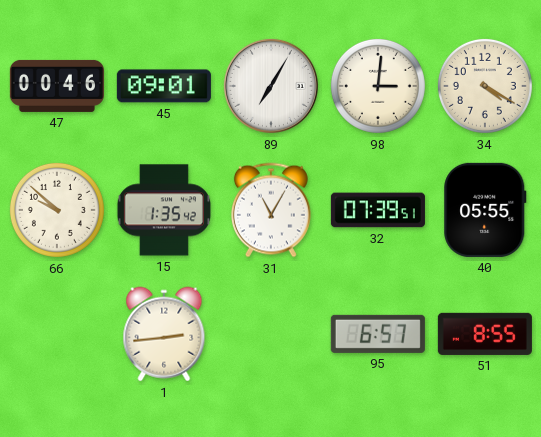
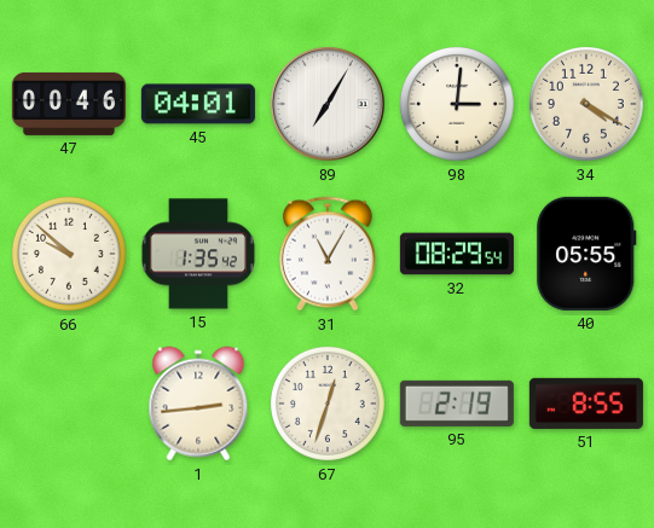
45: 09:01 -> 04:01 (198, 104)
32: 07:39 -> 08:29 (457, 254)
67: none -> 12:33 (328, 404)
95: 6:57 -> 2:19 (457, 404)
